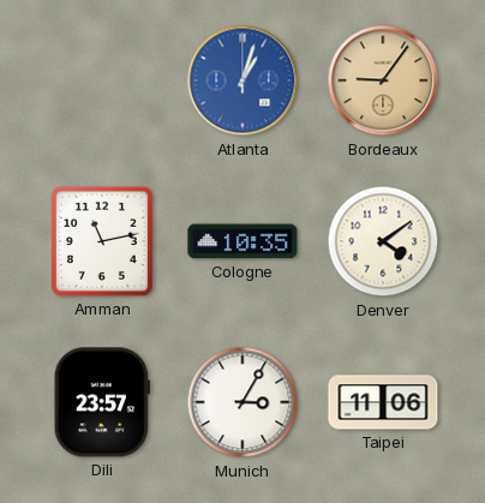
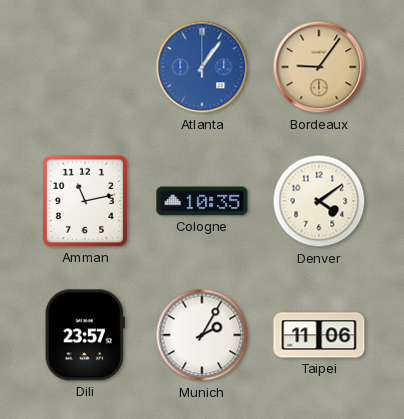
Atlanta: 1:03 -> 1:06 (202, 67)
Munich: 3:05 -> 2:05 (202, 335)
